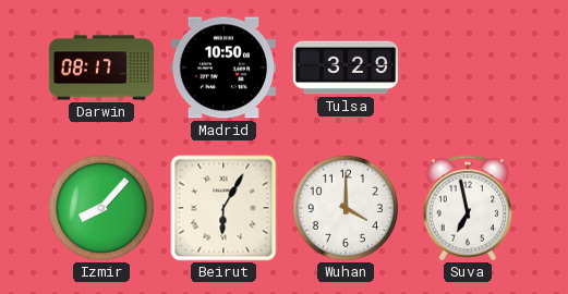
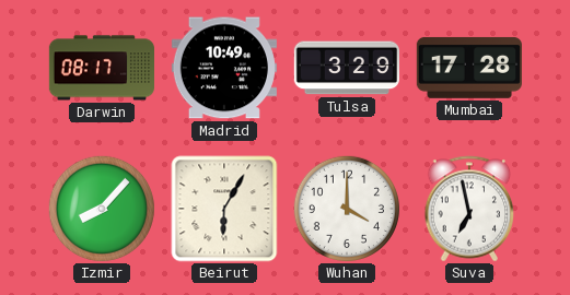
Madrid: 10:50 -> 10:49 (224, 68)
Mumbai: none -> 17:28 (469, 68)
